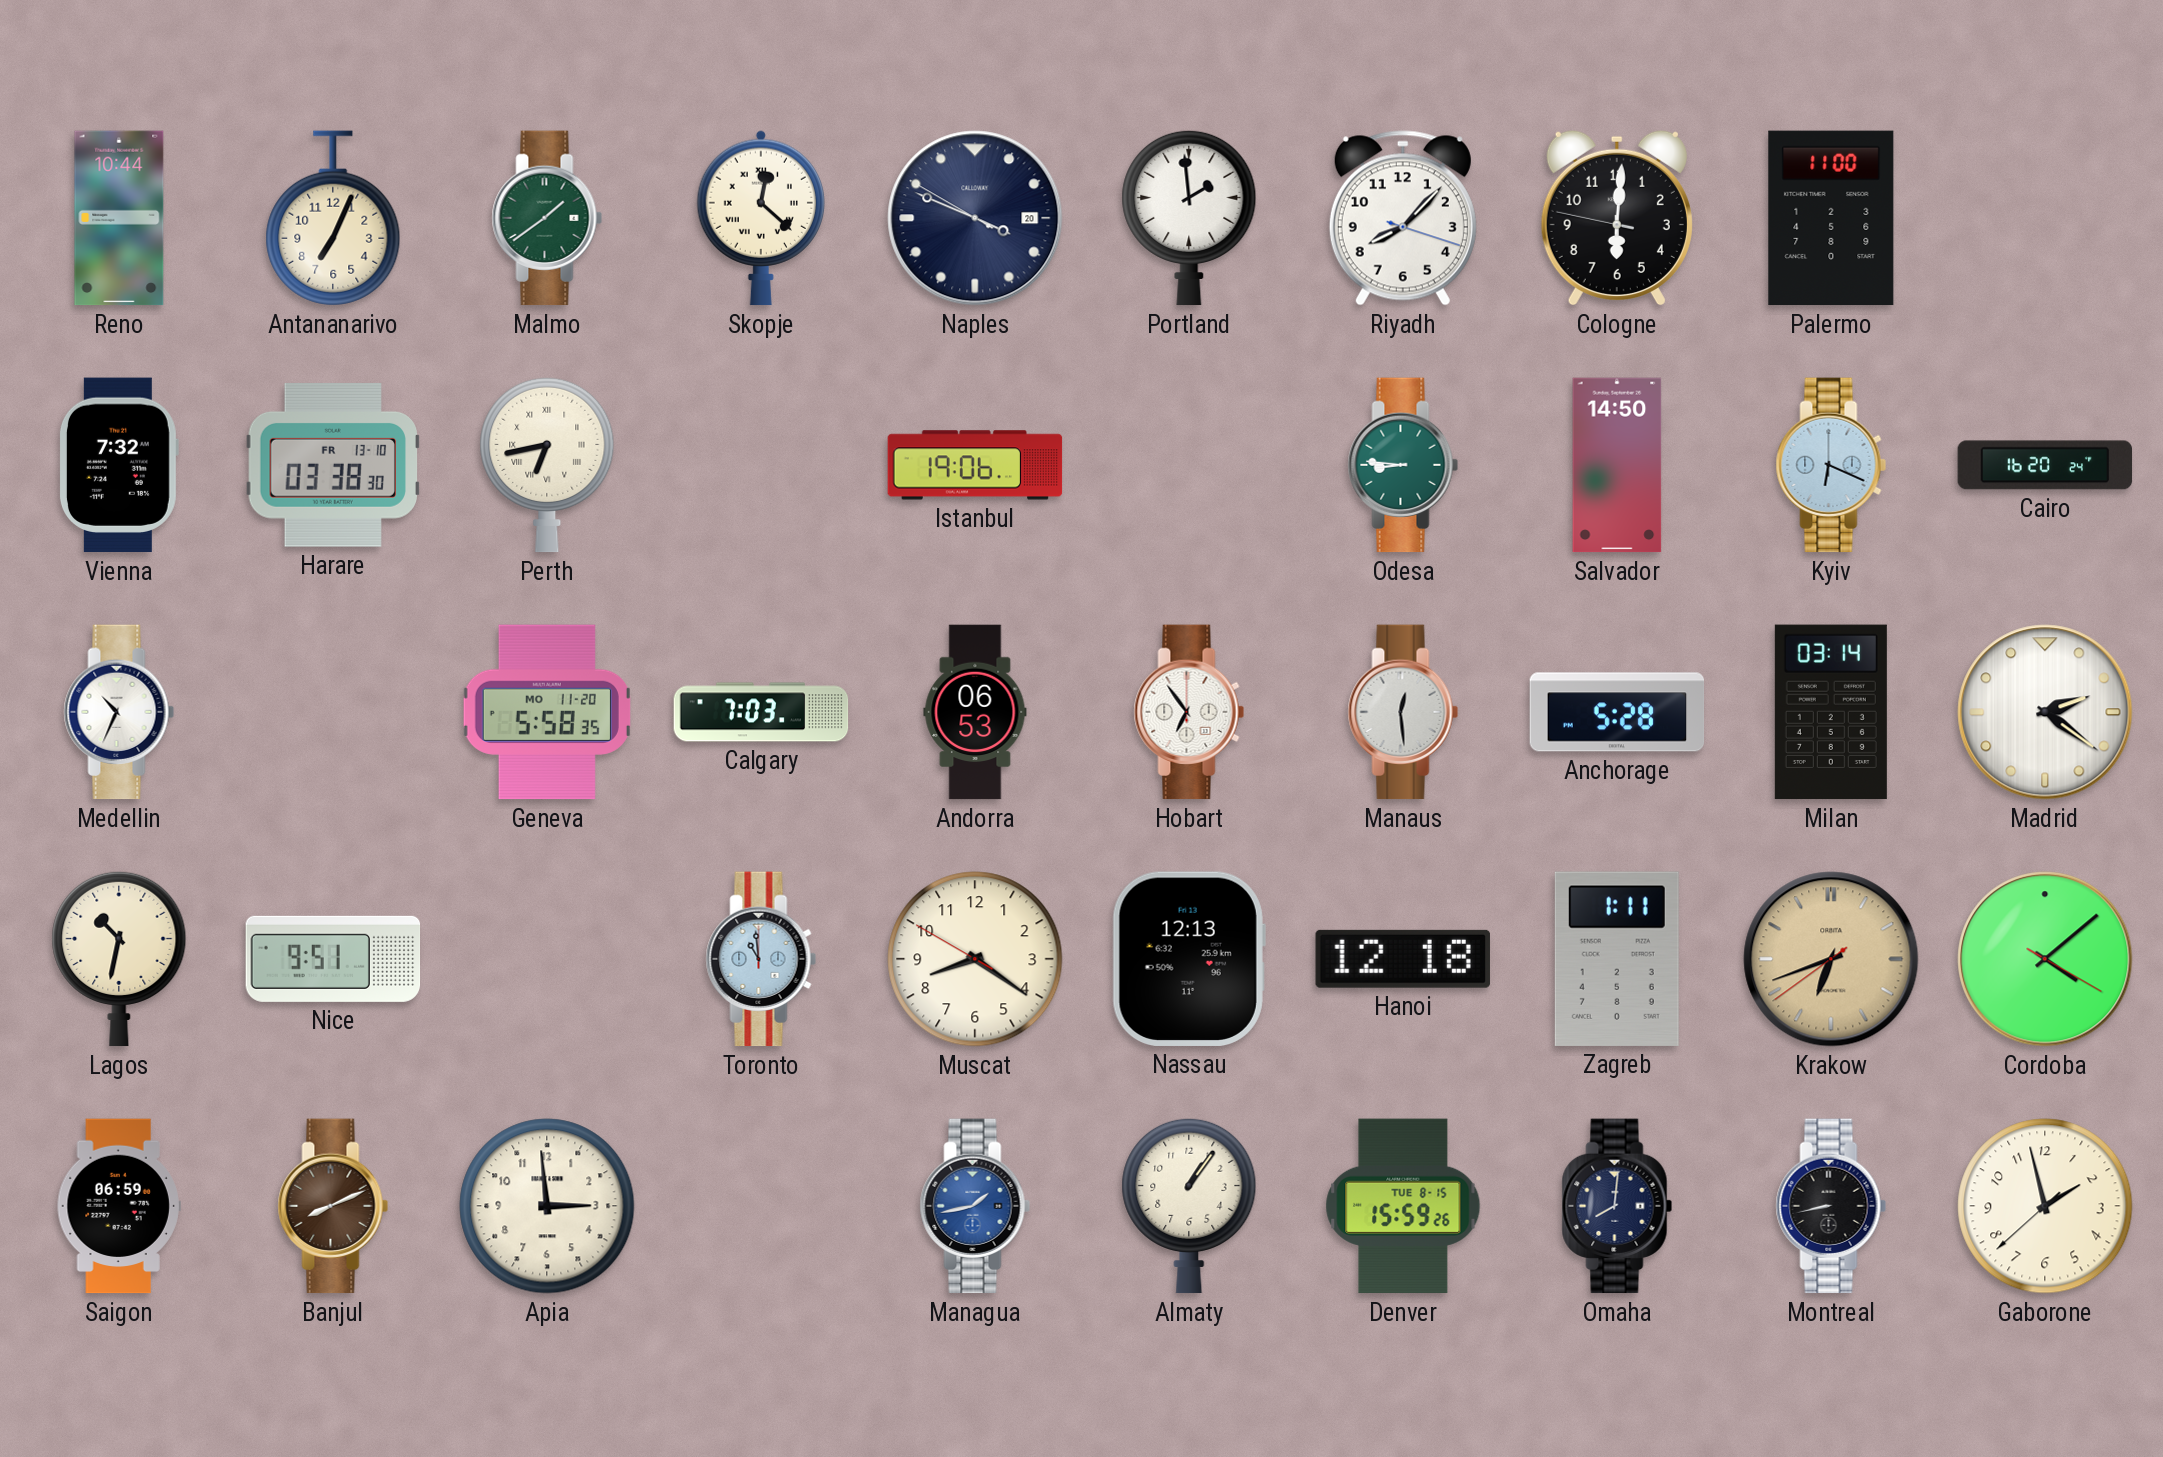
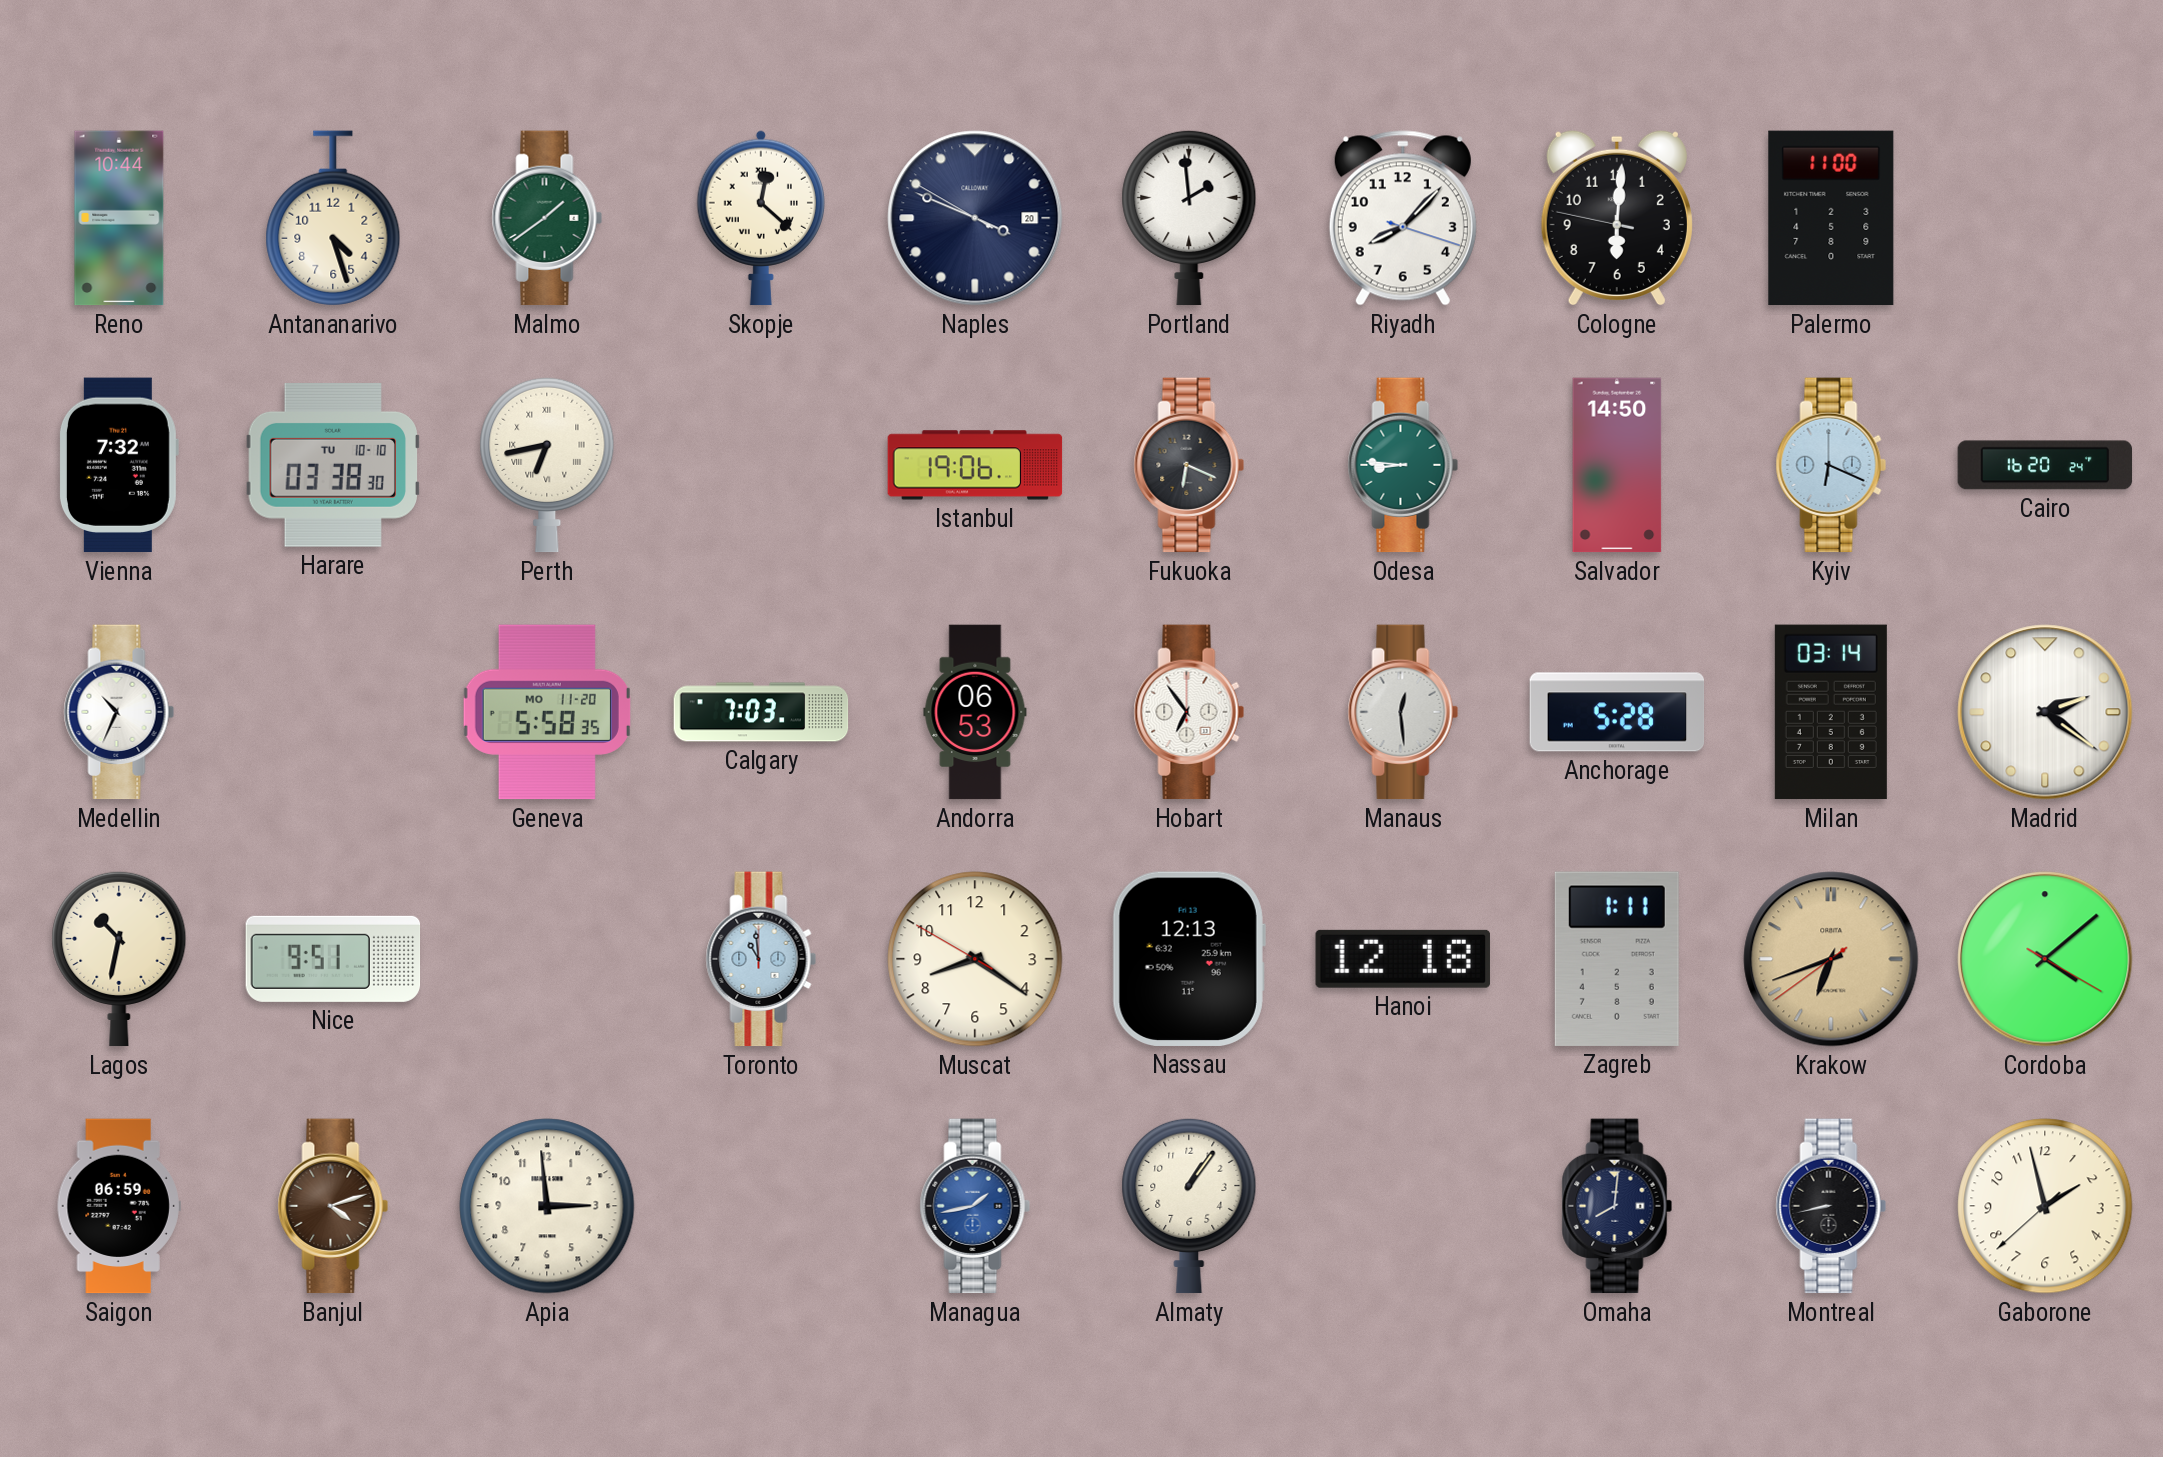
Antananarivo: 7:04 -> 4:27 (333, 218)
Harare date: FR 13-10 -> TU 10-10 (332, 465)
Fukuoka: none -> 6:19 (1189, 465)
Banjul: 8:11 -> 4:12 (333, 1206)
Denver: 15:59 -> none (1403, 1206)
